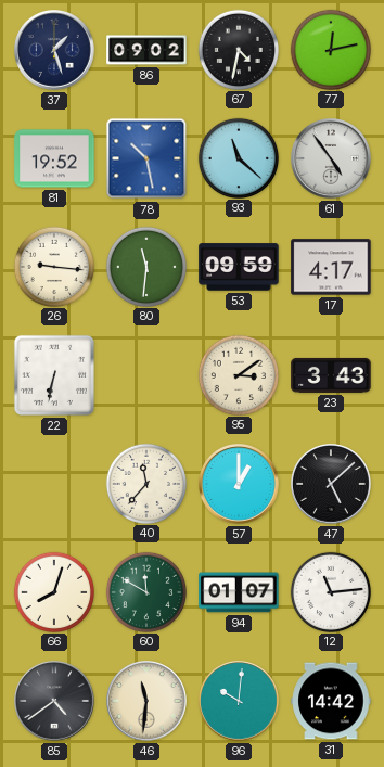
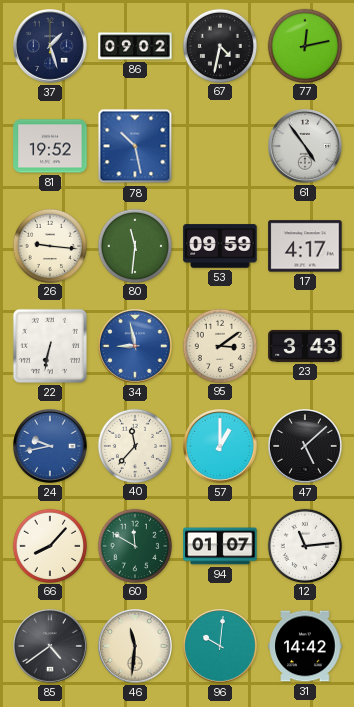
93: 11:22 -> none (238, 157)
34: none -> 8:58 (136, 347)
24: none -> 9:43 (51, 447)
66: 8:03 -> 8:07 (49, 545)
